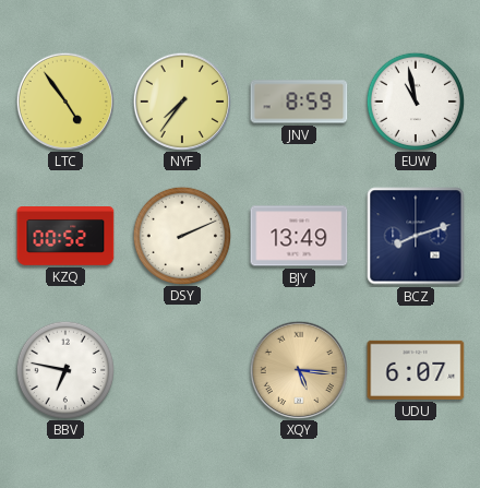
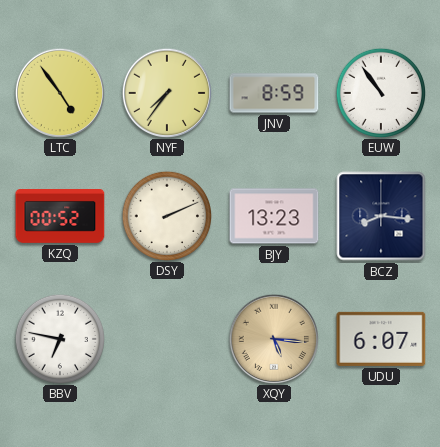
EUW: 10:58 -> 10:54 (380, 92)
BJY: 13:49 -> 13:23 (274, 216)
BCZ: 8:12 -> 8:16 (381, 216)
